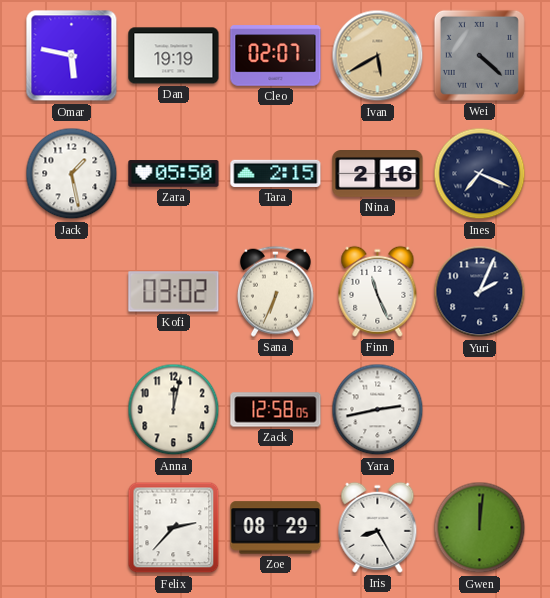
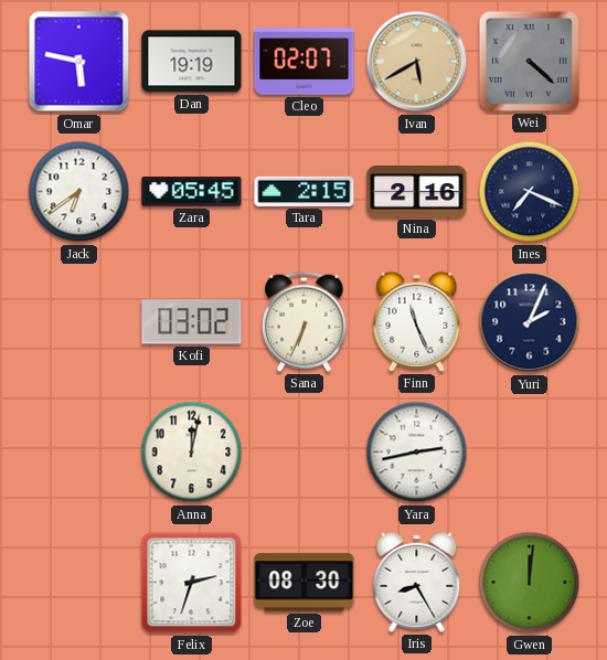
Jack: 1:28 -> 6:39 (79, 192)
Zara: 05:50 -> 05:45 (192, 192)
Zack: 12:58 -> none (276, 410)
Felix: 2:37 -> 2:33 (192, 583)
Zoe: 08:29 -> 08:30 (305, 583)
